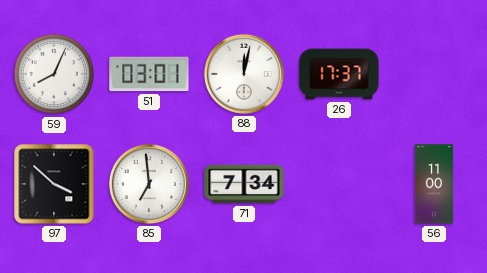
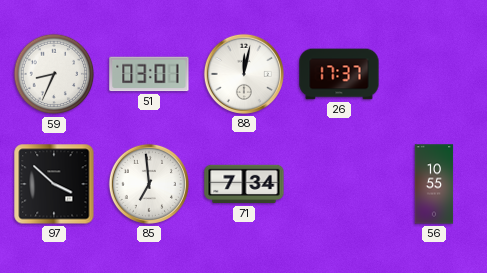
59: 8:04 -> 8:34 (54, 74)
56: 11:00 -> 10:55 (434, 184)
